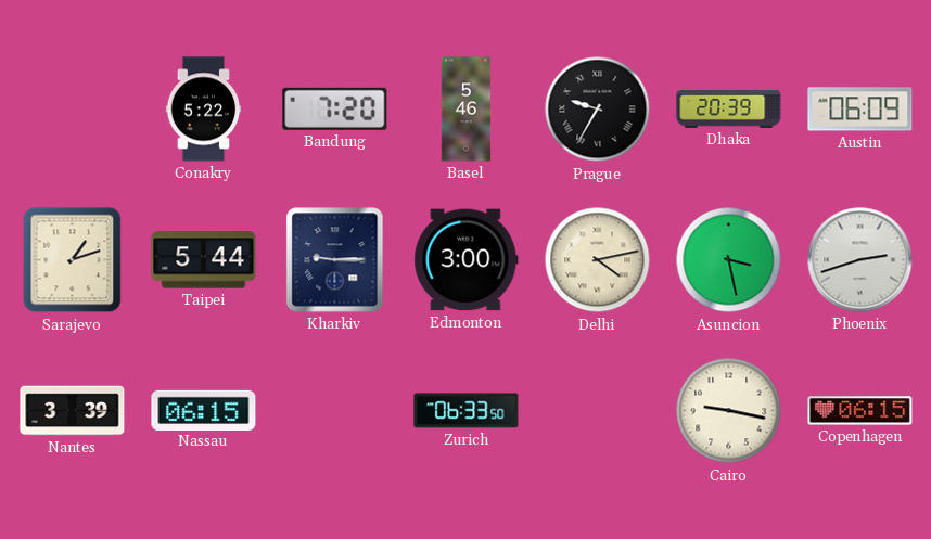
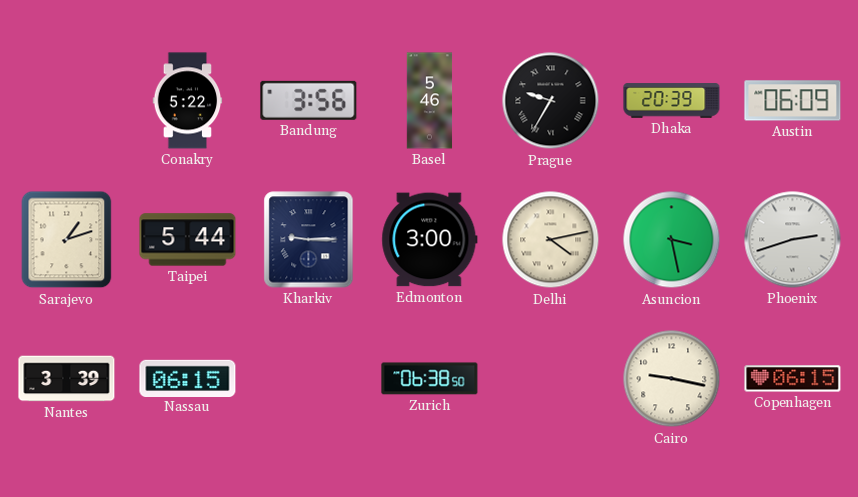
Bandung: 7:20 -> 3:56 (309, 100)
Zurich: 06:33 -> 06:38 (430, 379)
